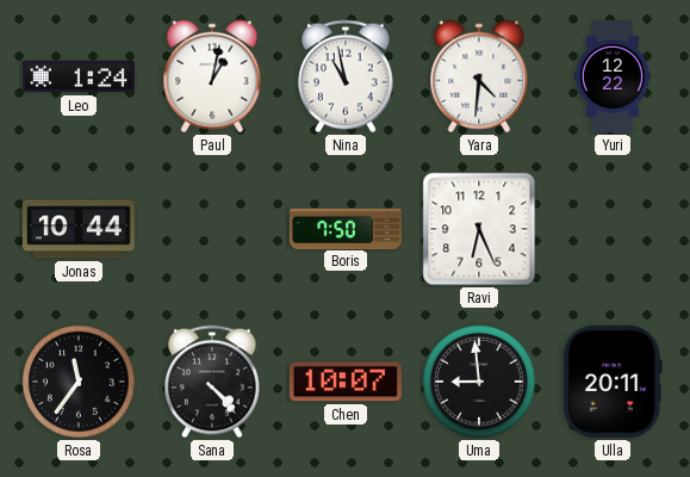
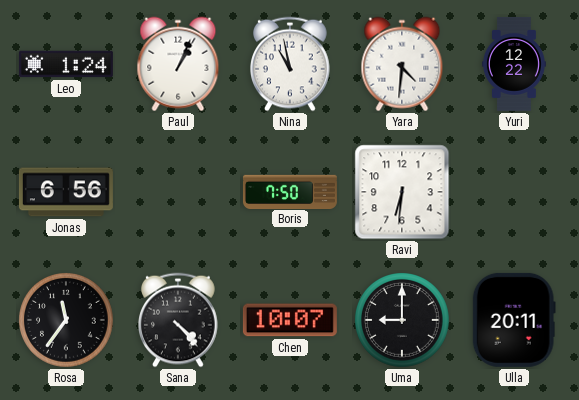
Paul: 1:02 -> 1:04 (178, 64)
Jonas: 10:44 -> 6:56 (66, 192)
Ravi: 6:26 -> 6:31 (402, 192)
Uma: 8:59 -> 9:00 (403, 321)
